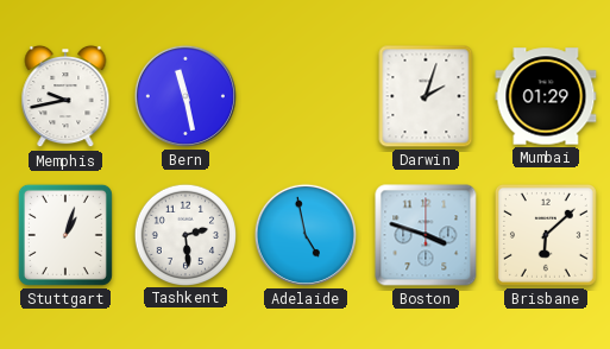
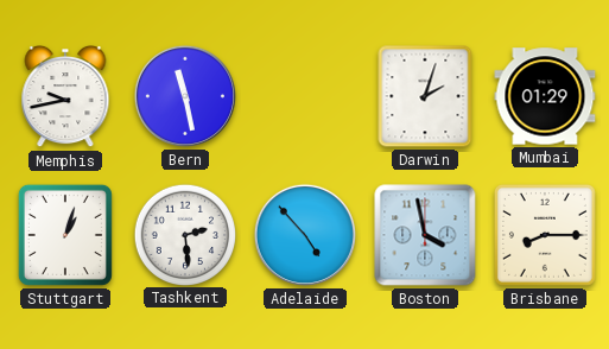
Adelaide: 4:58 -> 4:53 (305, 235)
Boston: 3:48 -> 3:58 (425, 235)
Brisbane: 6:08 -> 8:15 (545, 235)
